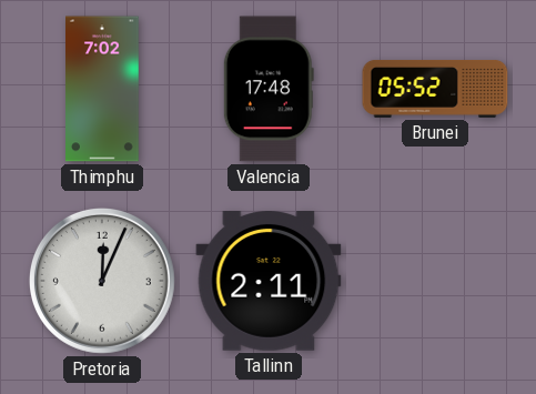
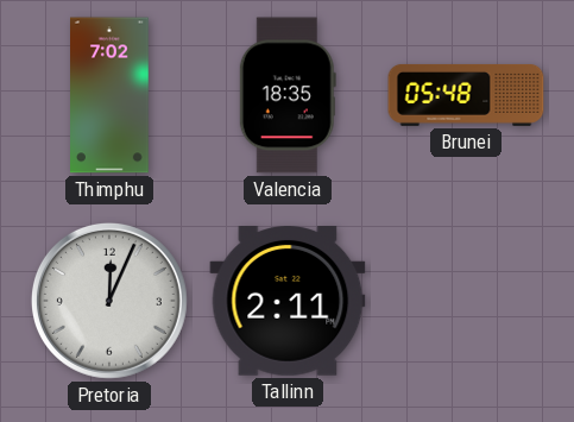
Valencia: 17:48 -> 18:35 (288, 95)
Brunei: 05:52 -> 05:48 (466, 95)
